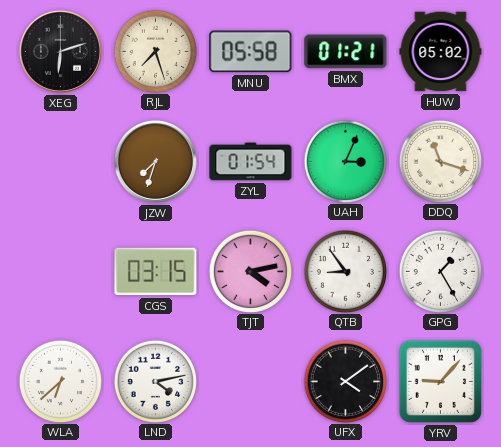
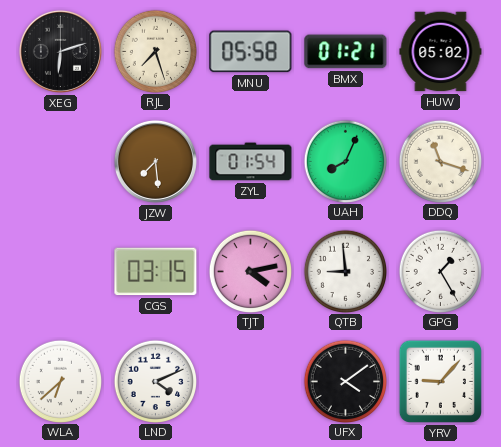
JZW: 7:33 -> 7:29 (155, 161)
UAH: 3:04 -> 8:04 (345, 161)
QTB: 8:54 -> 8:59 (345, 271)
LND: 4:13 -> 4:11 (155, 381)
